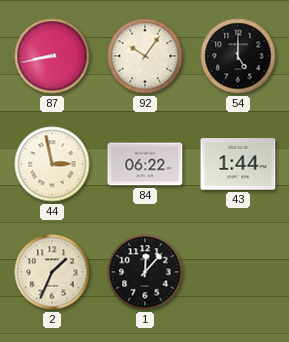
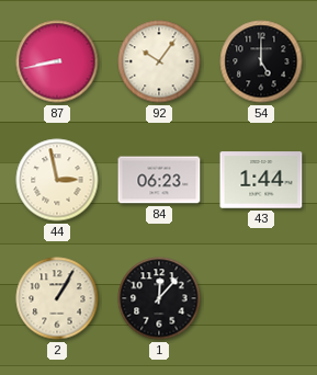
84: 06:22 -> 06:23 (159, 180)
2: 1:34 -> 1:05 (57, 298)
